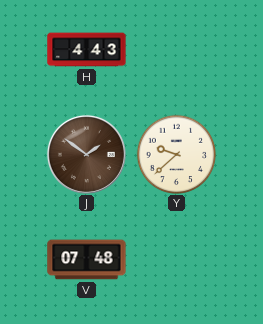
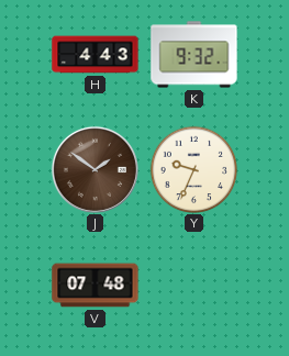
K: none -> 9:32 (194, 55)
Y: 9:38 -> 9:34 (193, 169)
